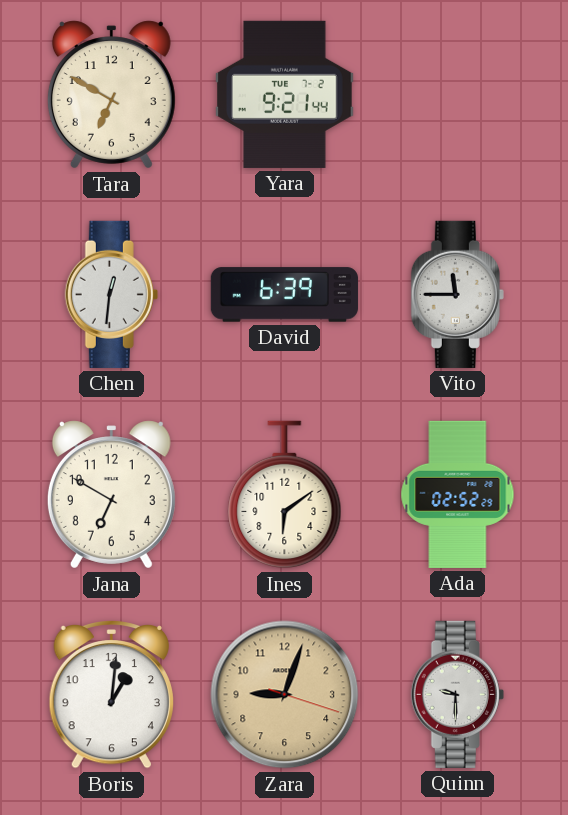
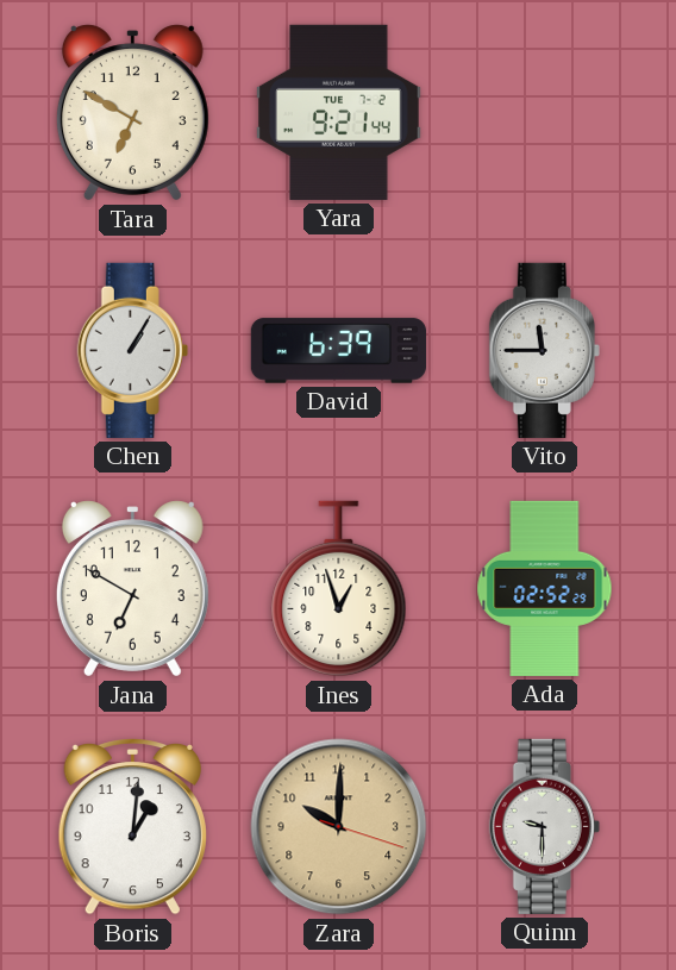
Chen: 12:31 -> 1:05 (132, 350)
Ines: 6:09 -> 12:57 (339, 589)
Zara: 9:03 -> 10:00 (339, 827)
